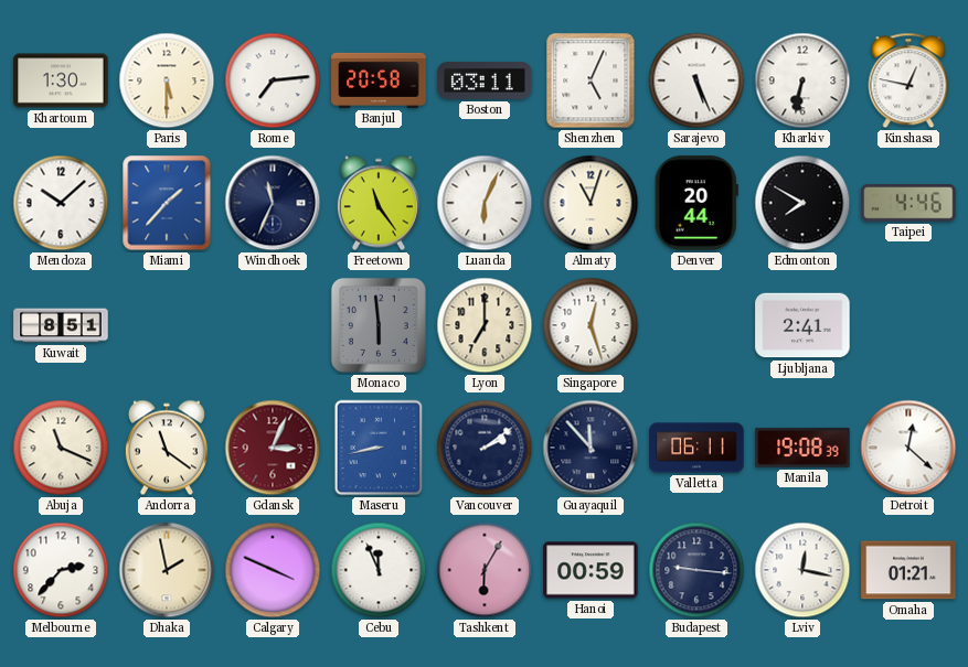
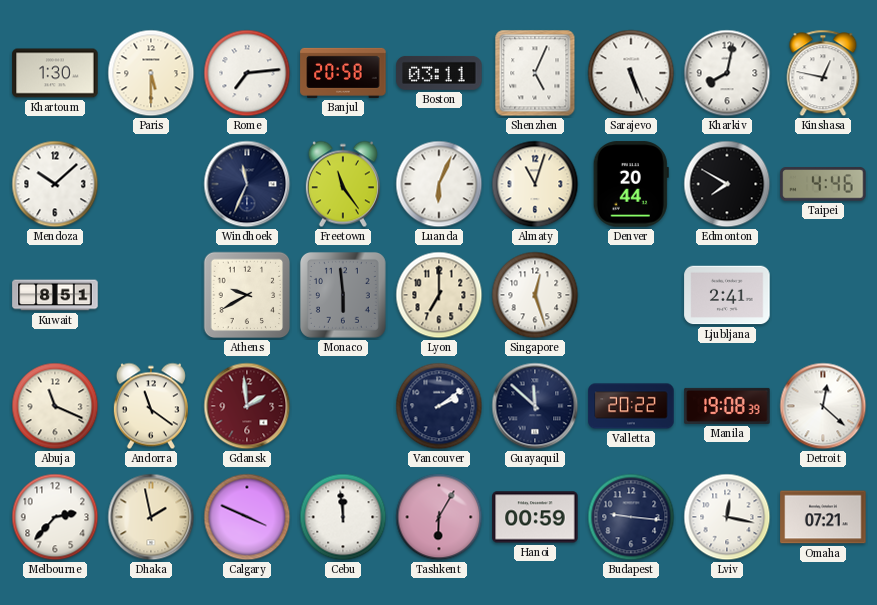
Kharkiv: 6:32 -> 8:02 (727, 73)
Miami: 1:37 -> none (167, 203)
Athens: none -> 9:40 (247, 295)
Gdansk: 3:04 -> 1:59 (247, 406)
Maseru: 8:43 -> none (379, 448)
Guayaquil: 11:53 -> 11:52 (535, 406)
Valletta: 06:11 -> 20:22 (631, 406)
Cebu: 11:56 -> 11:59 (343, 517)
Omaha: 01:21 -> 07:21 (823, 517)
